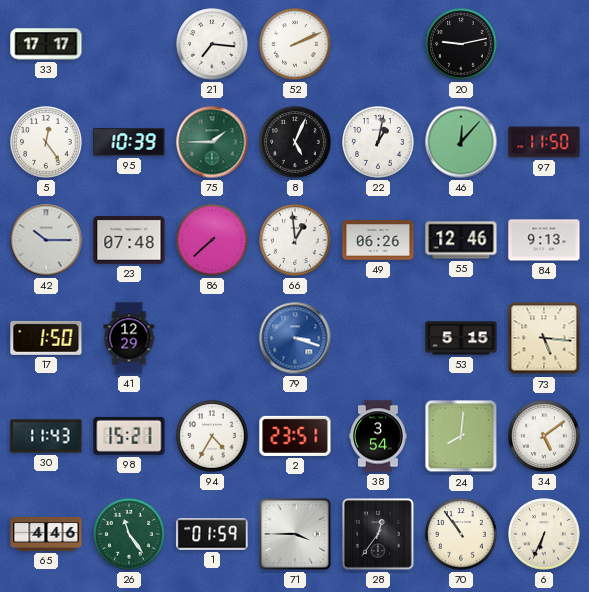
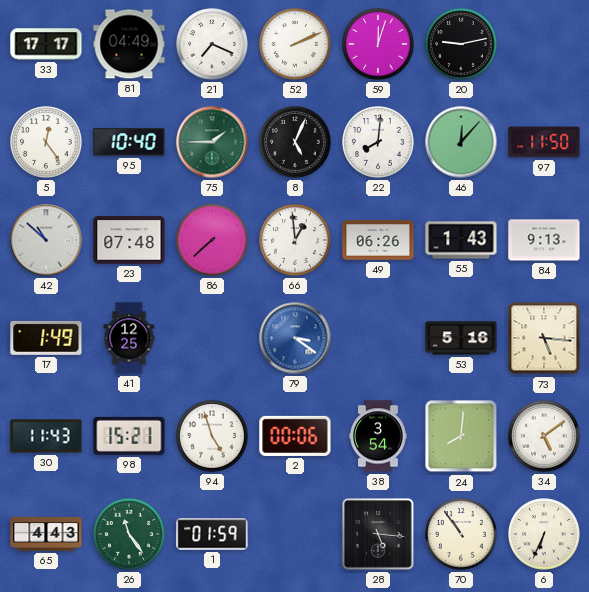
81: none -> 04:49 (129, 44)
21: 7:16 -> 7:19 (212, 44)
59: none -> 12:03 (378, 44)
95: 10:39 -> 10:40 (129, 142)
22: 1:02 -> 8:01 (378, 142)
42: 10:15 -> 10:52 (46, 240)
55: 12:46 -> 1:43 (461, 240)
17: 1:50 -> 1:49 (46, 338)
41: 12:29 -> 12:25 (129, 338)
79: 3:18 -> 3:21 (295, 338)
53: 5:15 -> 5:16 (461, 338)
94: 4:35 -> 4:57 (212, 436)
2: 23:51 -> 00:06 (295, 436)
65: 4:46 -> 4:43 (46, 534)
71: 3:45 -> none (295, 534)
28: 12:36 -> 5:16 (378, 534)
